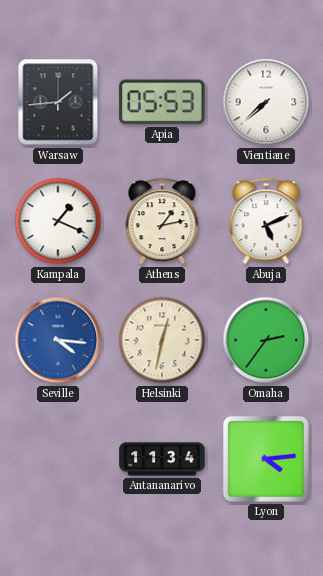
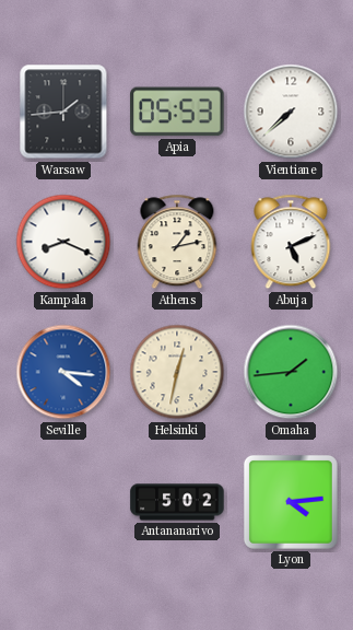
Kampala: 1:19 -> 8:19 (63, 242)
Omaha: 2:36 -> 1:44 (291, 372)
Antananarivo: 11:34 -> 5:02 (177, 502)
